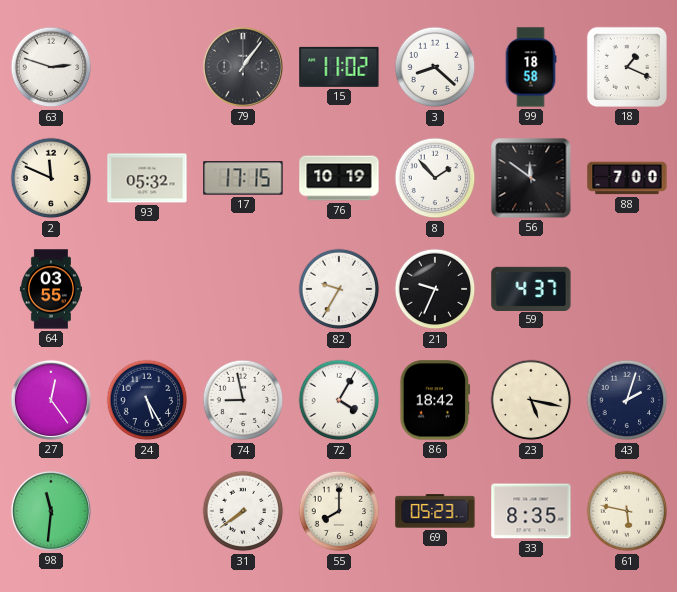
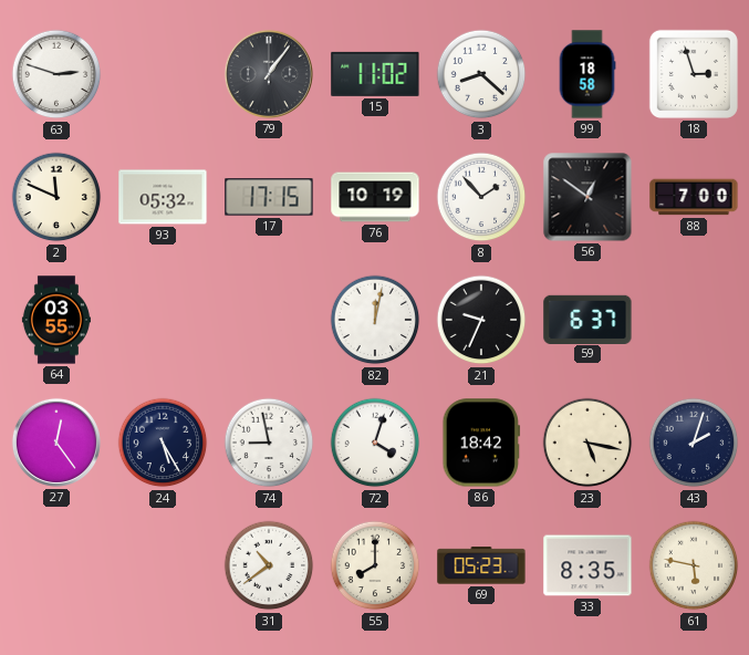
18: 1:19 -> 2:57 (694, 74)
56: 11:51 -> 12:51 (587, 197)
82: 9:35 -> 12:02 (375, 320)
59: 4:37 -> 6:37 (587, 319)
72: 4:05 -> 4:03 (375, 443)
98: 11:31 -> none (51, 511)
31: 7:39 -> 10:39 (269, 565)
